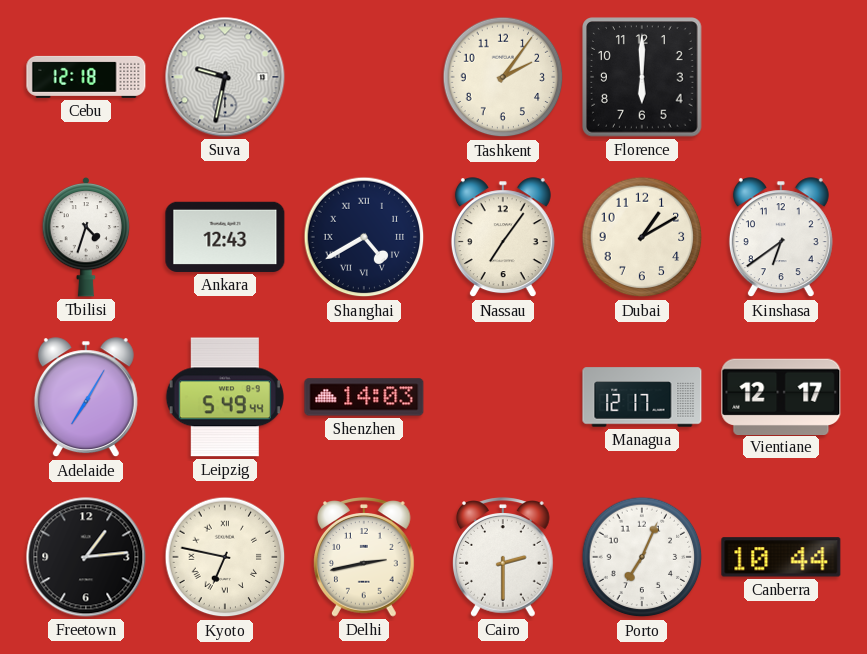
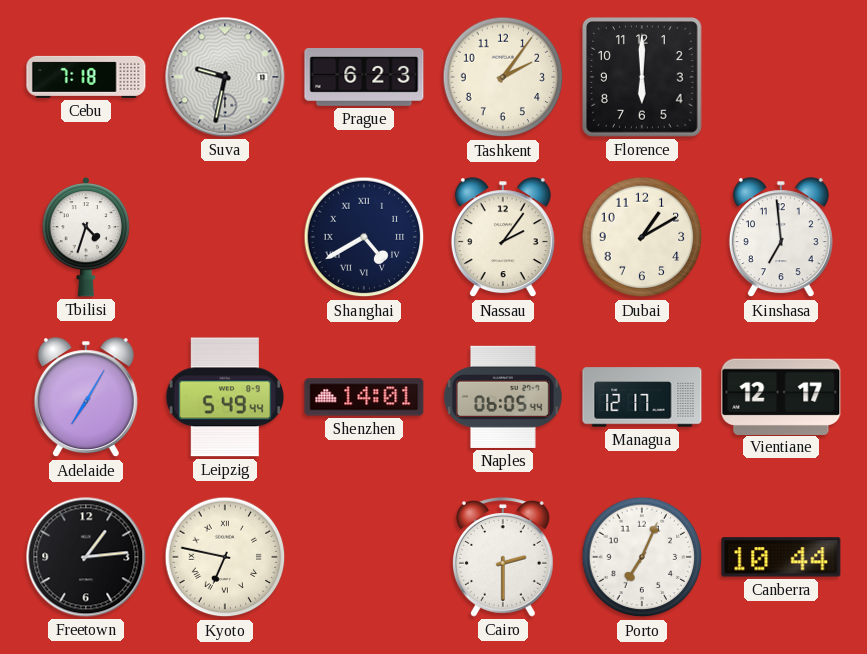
Cebu: 12:18 -> 7:18 (86, 77)
Prague: none -> 6:23 (364, 78)
Ankara: 12:43 -> none (225, 237)
Nassau: 7:06 -> 2:06 (503, 238)
Kinshasa: 6:39 -> 6:59 (781, 238)
Shenzhen: 14:03 -> 14:01 (364, 397)
Naples: none -> 06:05 (504, 397)
Delhi: 2:43 -> none (365, 557)
